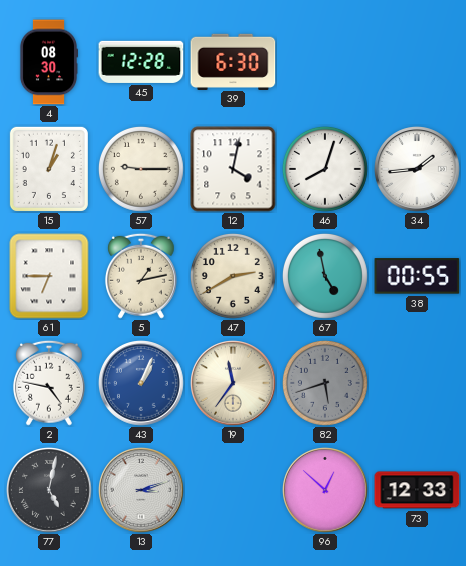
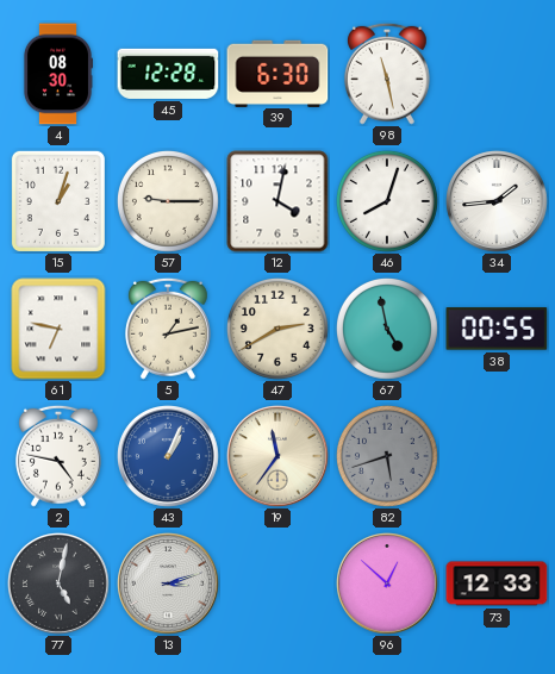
98: none -> 11:28 (387, 74)
61: 6:45 -> 6:47 (58, 329)
